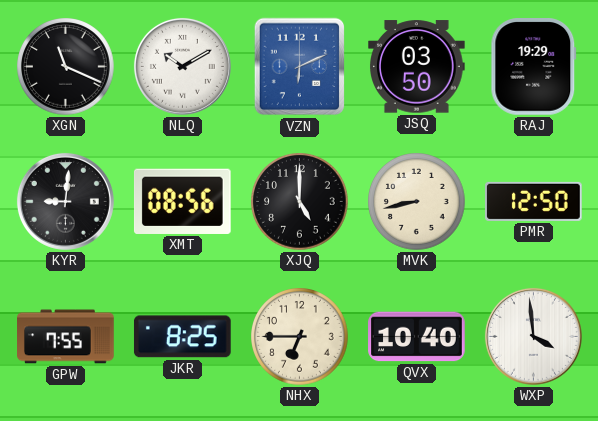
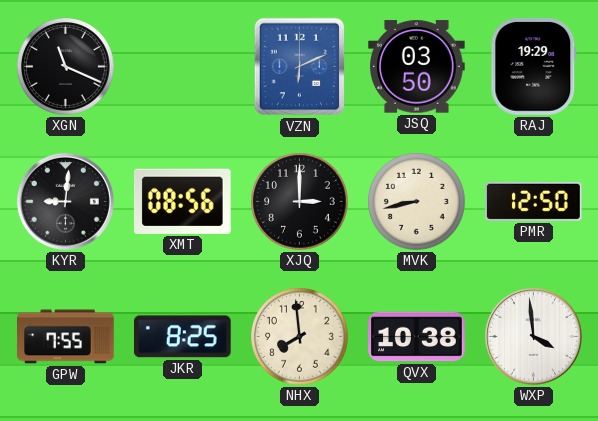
NLQ: 10:10 -> none (182, 66)
XJQ: 5:00 -> 3:00 (300, 202)
NHX: 6:45 -> 7:59 (300, 337)
QVX: 10:40 -> 10:38 (417, 337)
